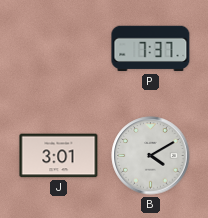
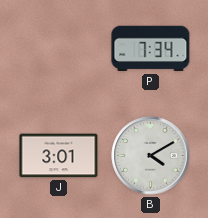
P: 7:37 -> 7:34 (151, 49)
